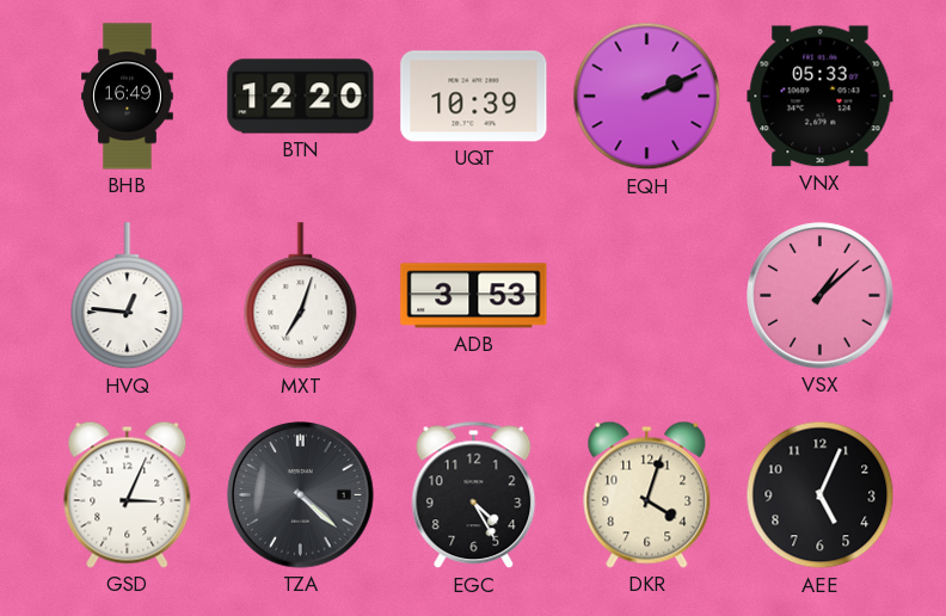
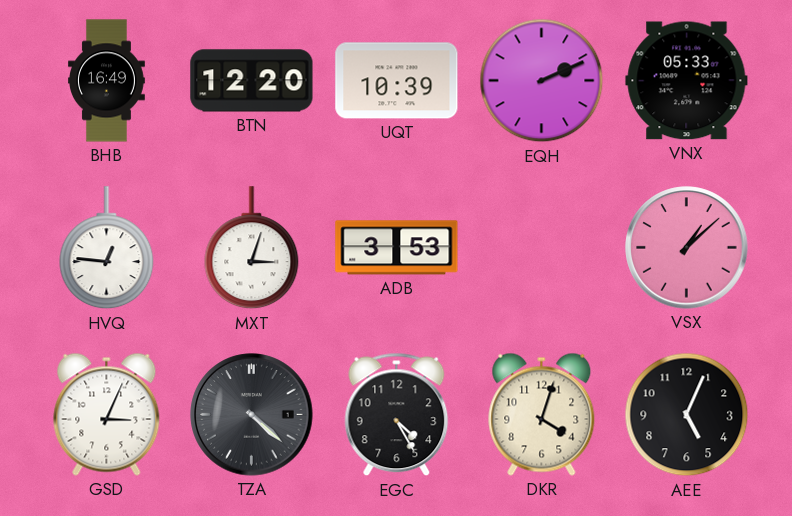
MXT: 7:03 -> 3:03 (252, 248)
